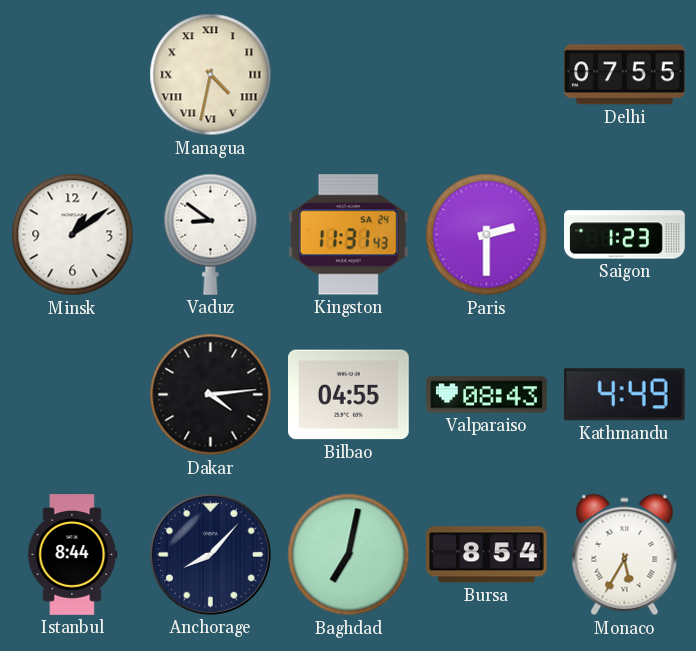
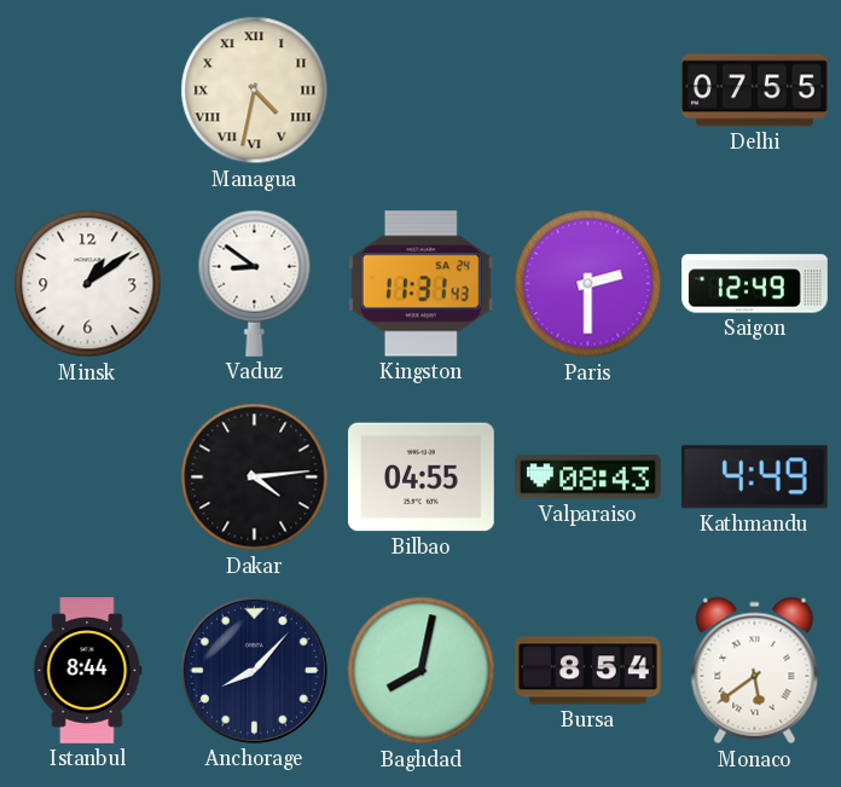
Saigon: 1:23 -> 12:49 (755, 284)
Baghdad: 7:02 -> 8:02 (422, 671)
Monaco: 5:35 -> 5:39 (755, 671)
